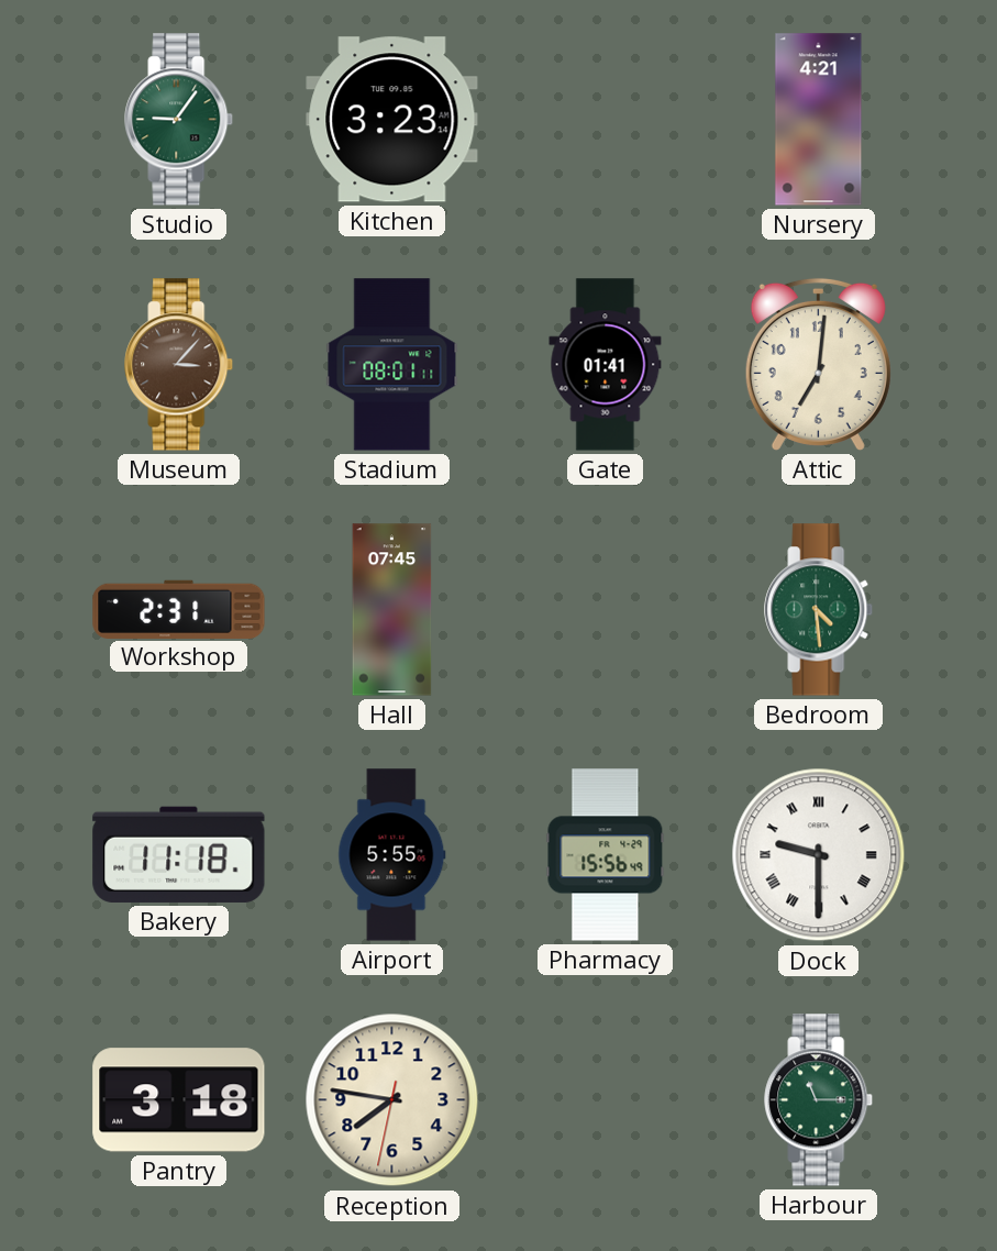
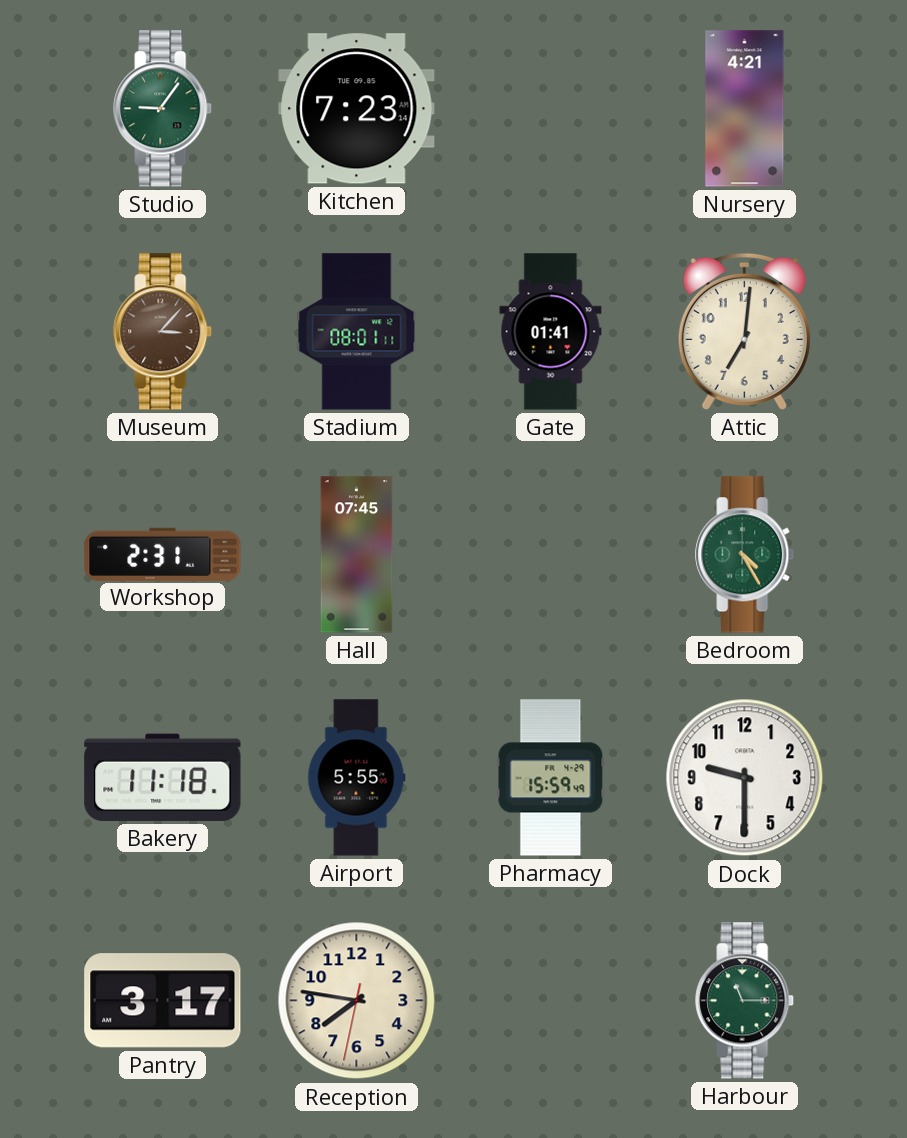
Kitchen: 3:23 -> 7:23 (357, 109)
Bedroom: 4:29 -> 4:25 (745, 555)
Pharmacy: 15:56 -> 15:59 (551, 778)
Dock numerals: Roman -> Arabic (745, 778)
Pantry: 3:18 -> 3:17 (163, 1001)
